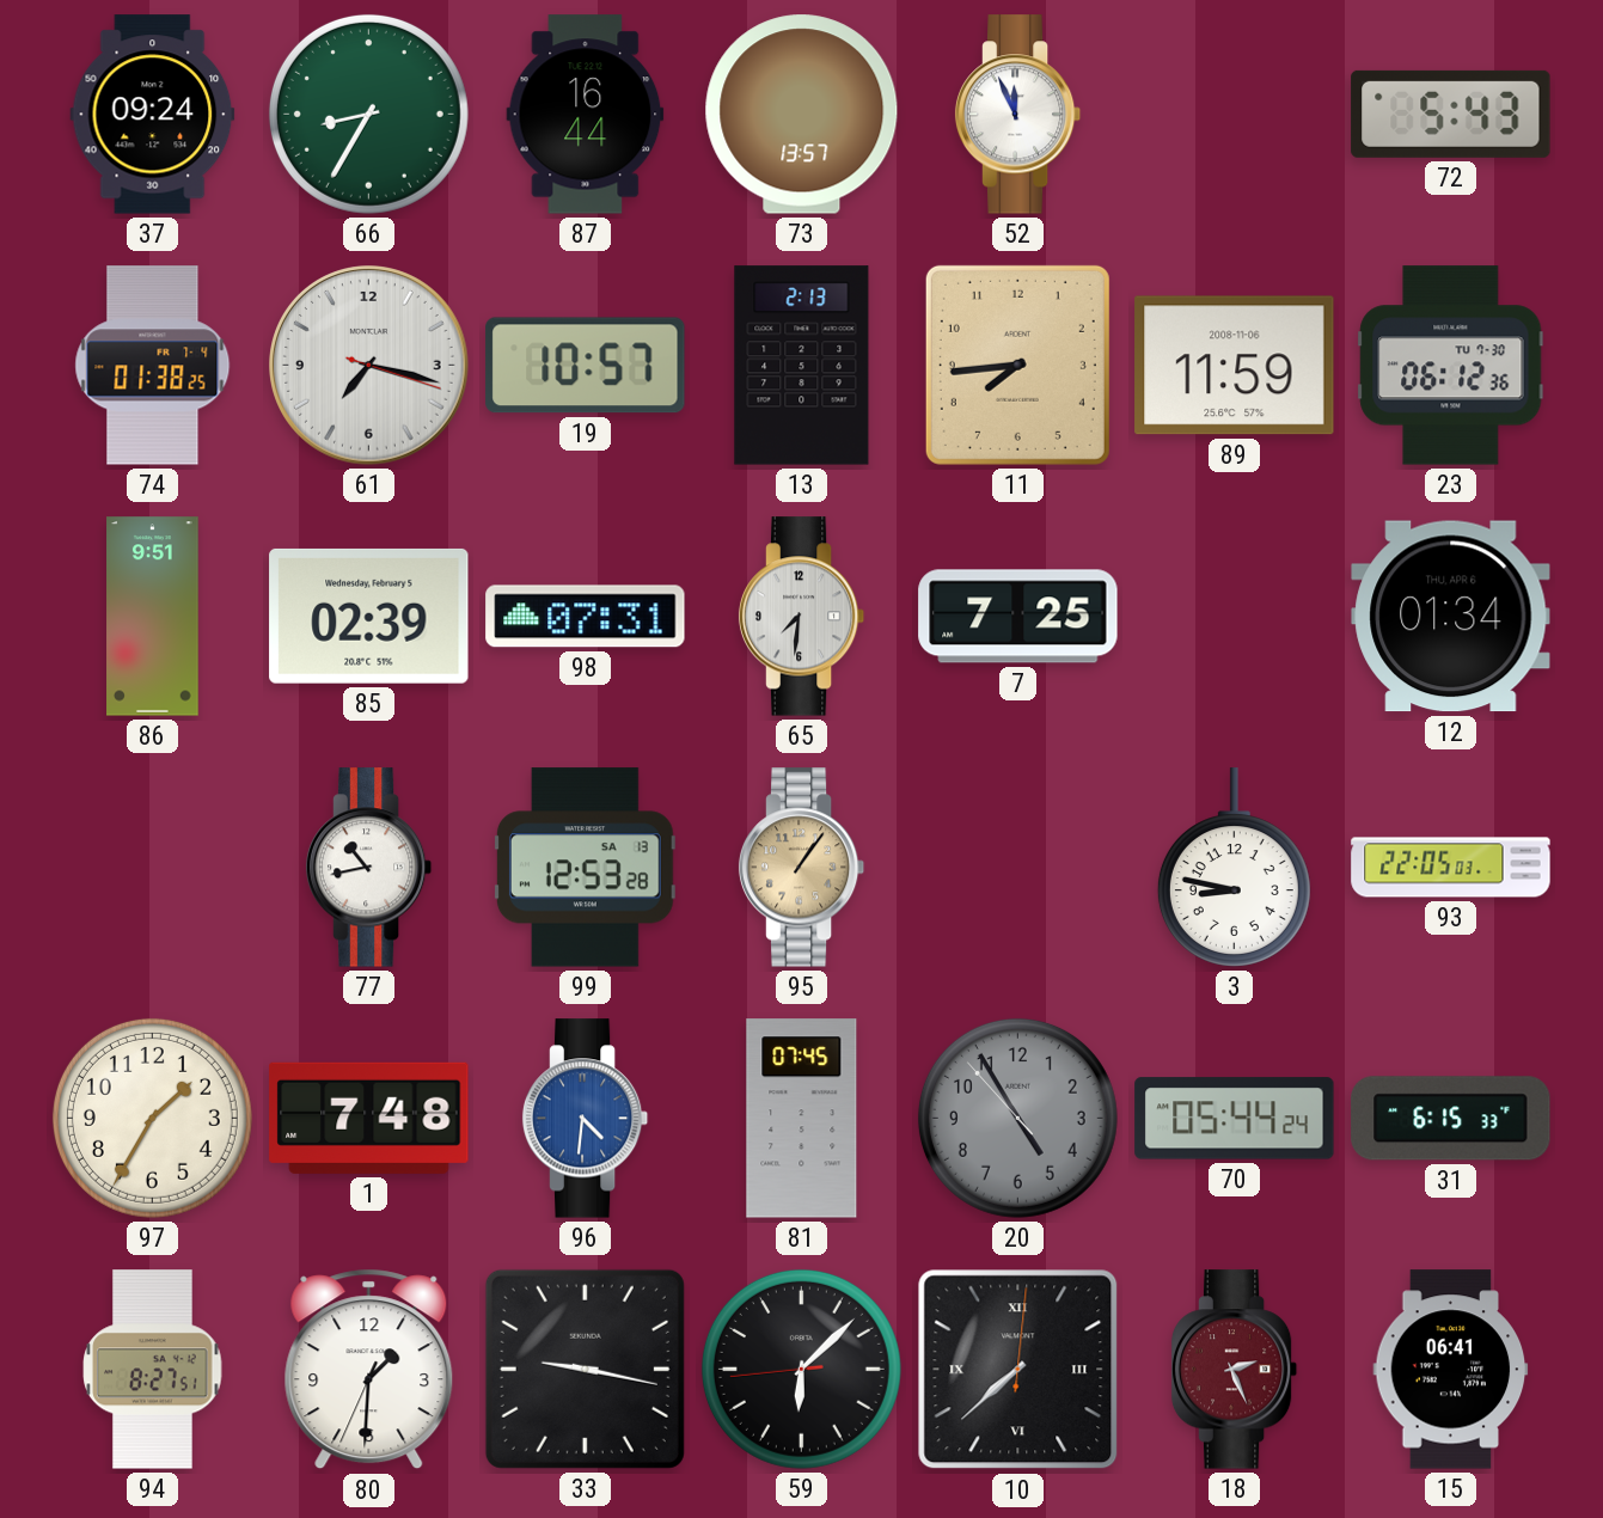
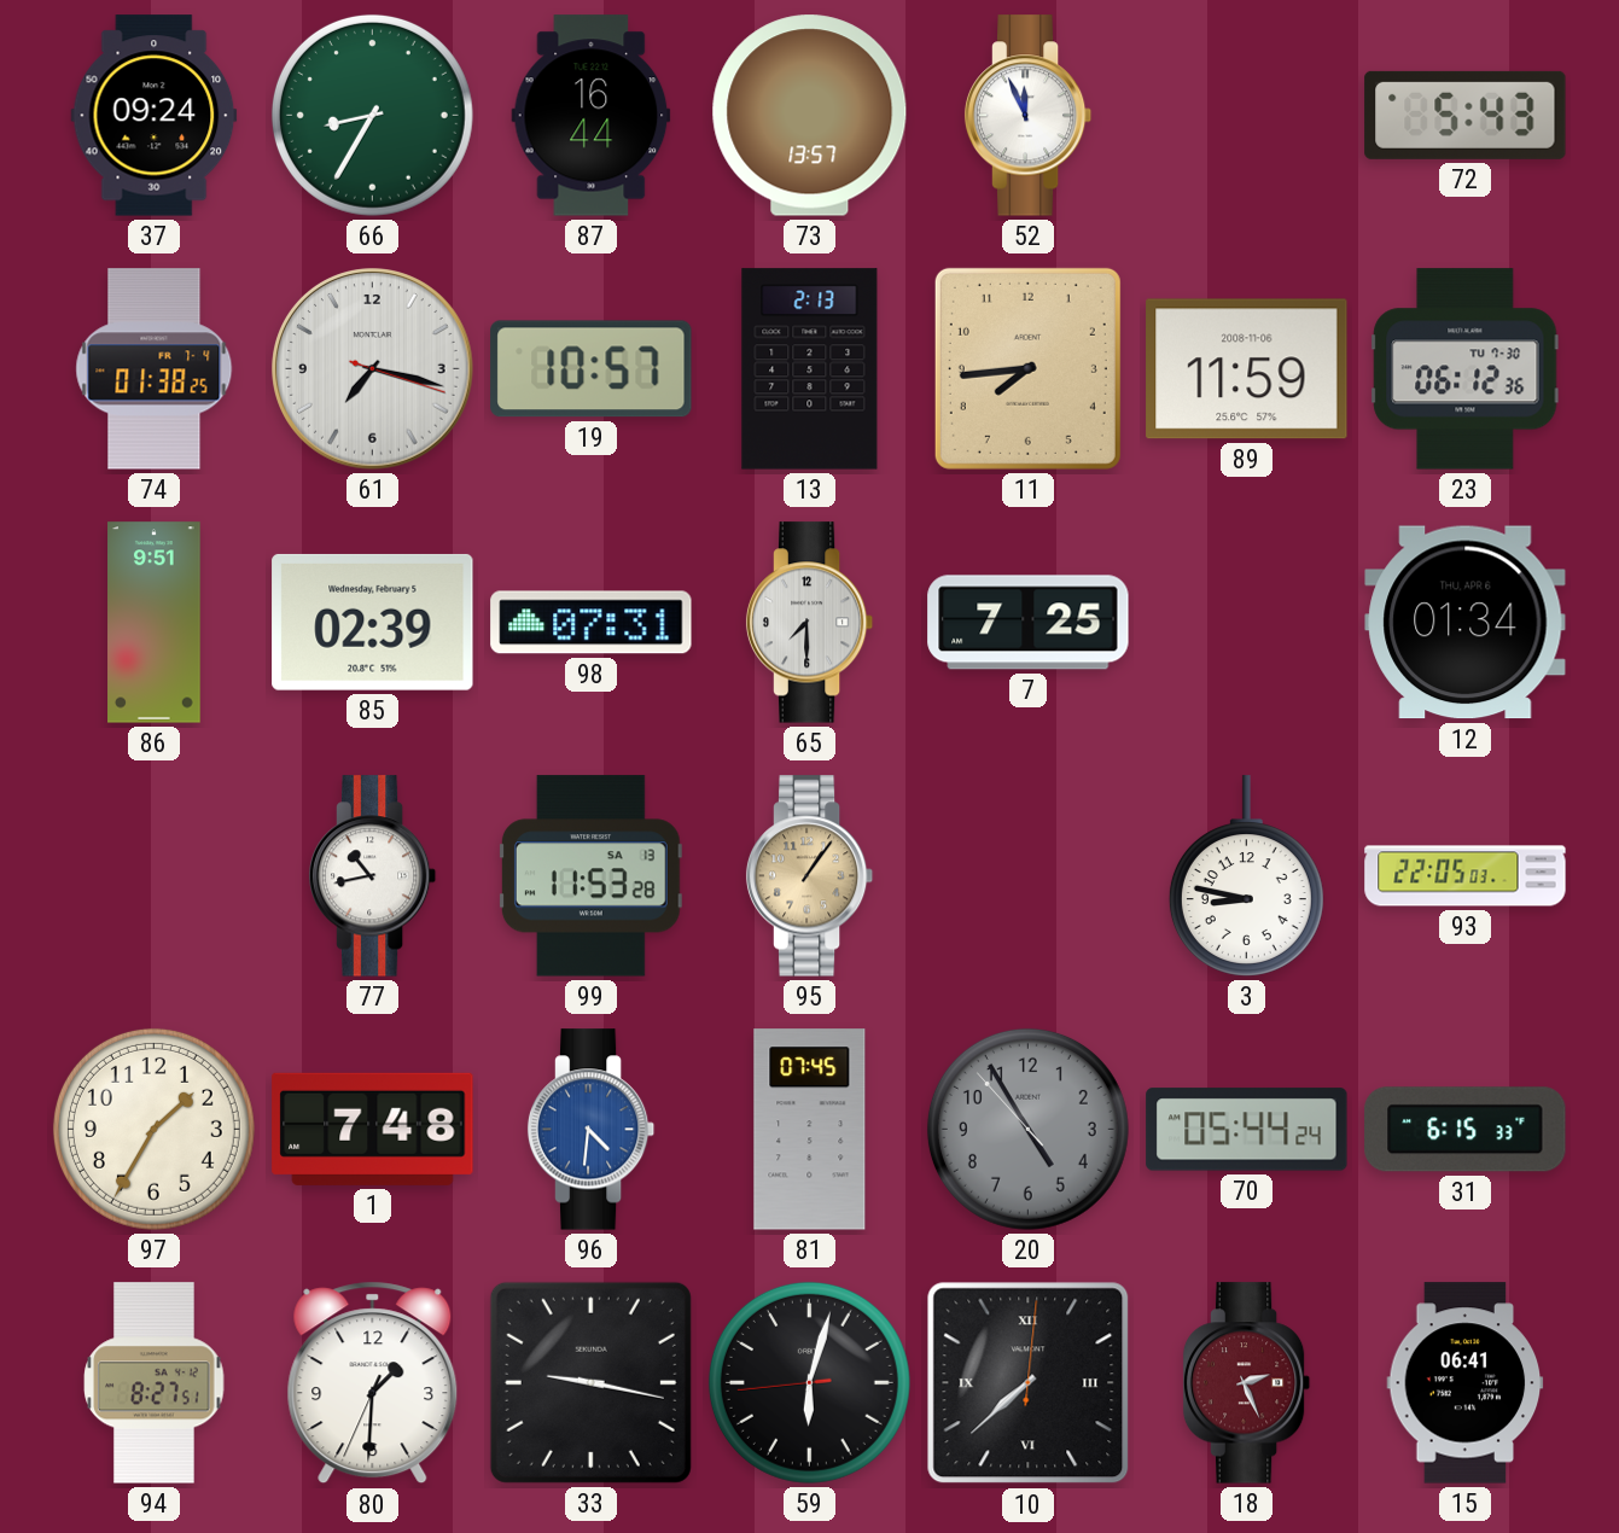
65: 7:31 -> 7:30 (810, 623)
99: 12:53 -> 11:53 (590, 876)
59: 6:07 -> 6:02 (809, 1382)
